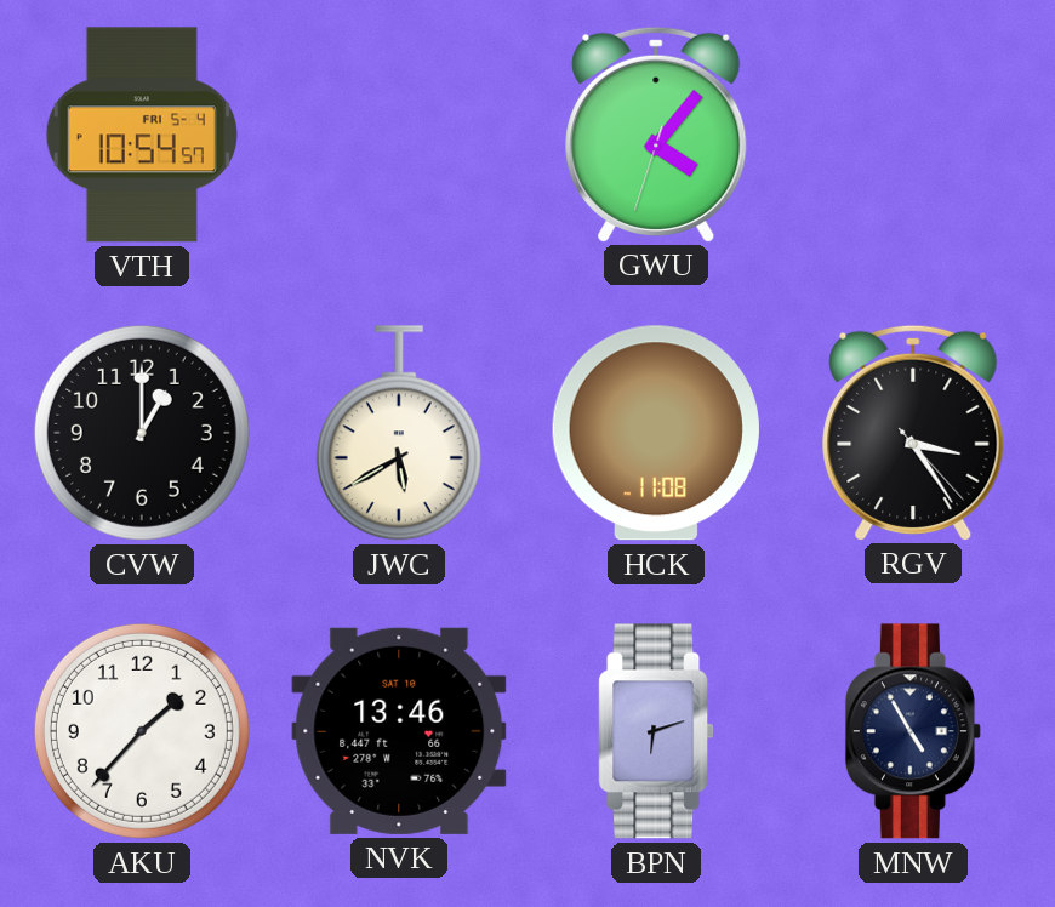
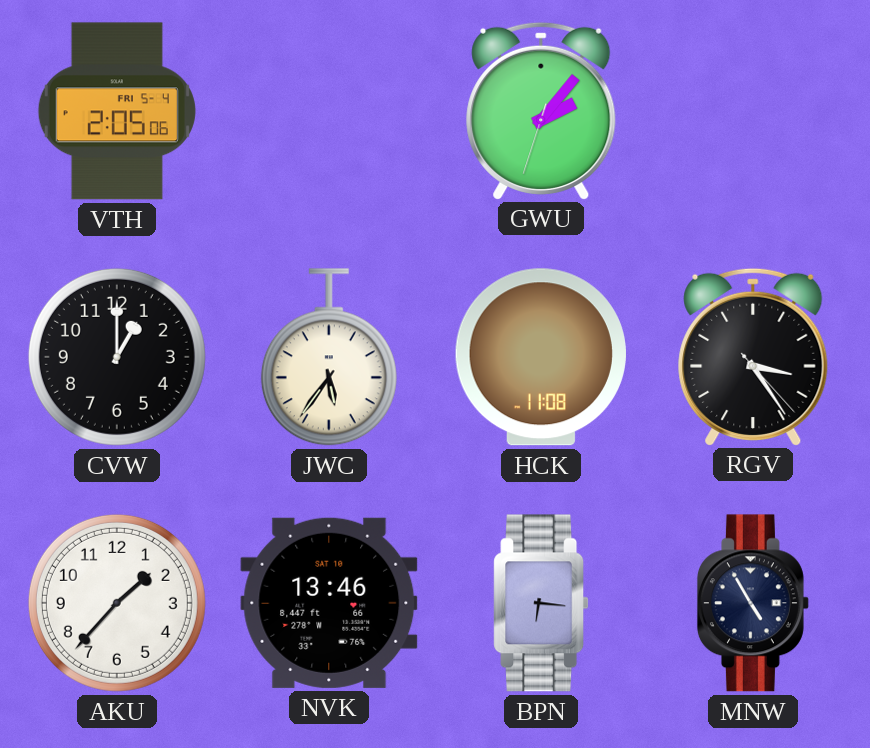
VTH: 10:54 -> 2:05 (117, 111)
GWU: 4:06 -> 2:06 (541, 110)
JWC: 5:40 -> 5:36 (329, 357)
BPN: 6:12 -> 6:16 (541, 603)
